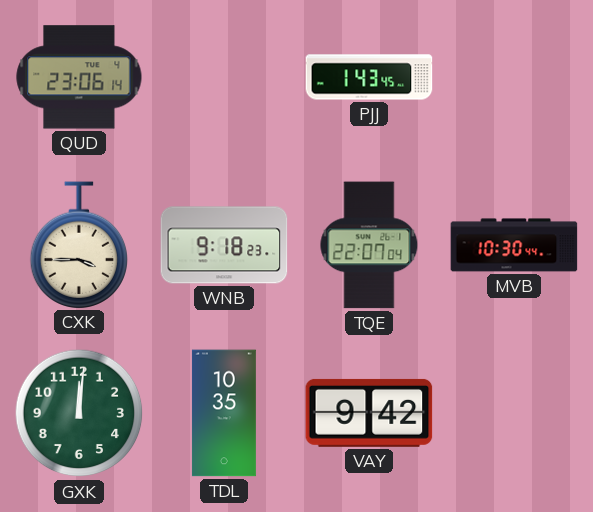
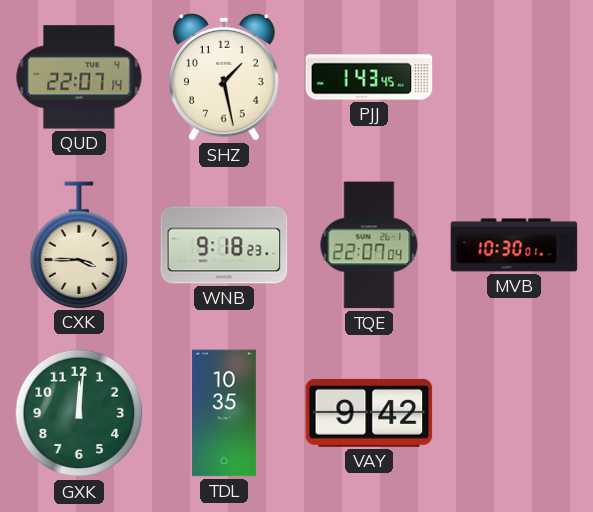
QUD: 23:06 -> 22:07 (79, 77)
SHZ: none -> 1:28 (224, 77)
MVB: 10:30:44 -> 10:30:01 (514, 245)
